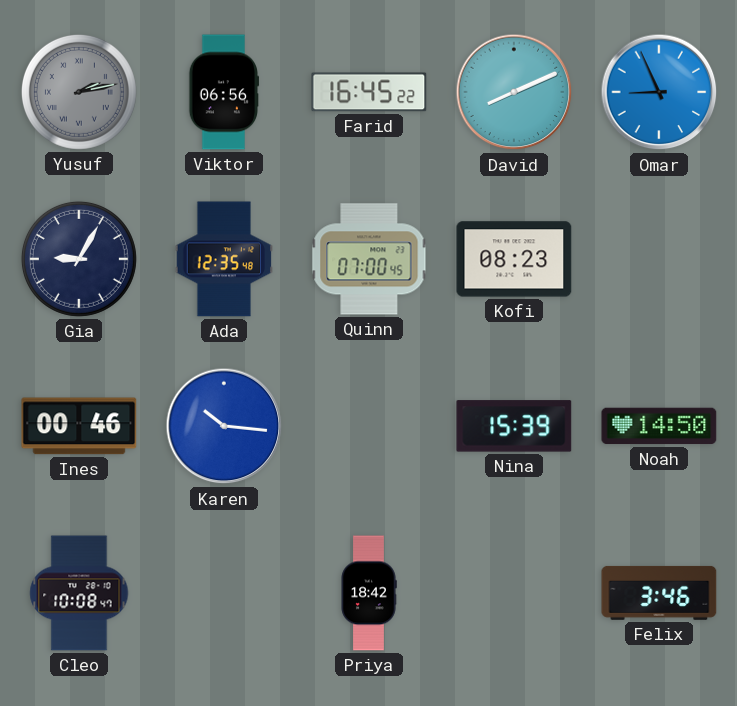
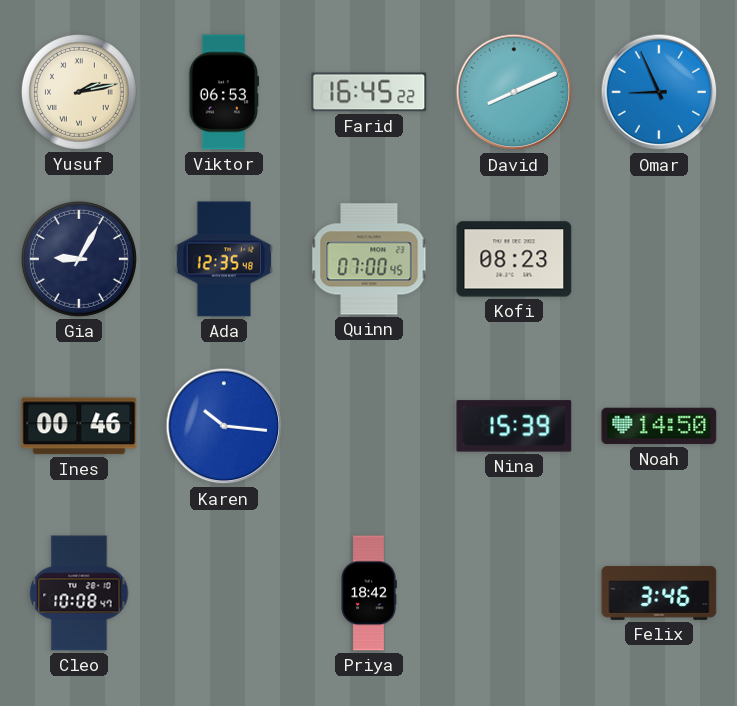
Yusuf dial: grey -> cream (79, 92)
Viktor: 06:56 -> 06:53 (224, 92)
